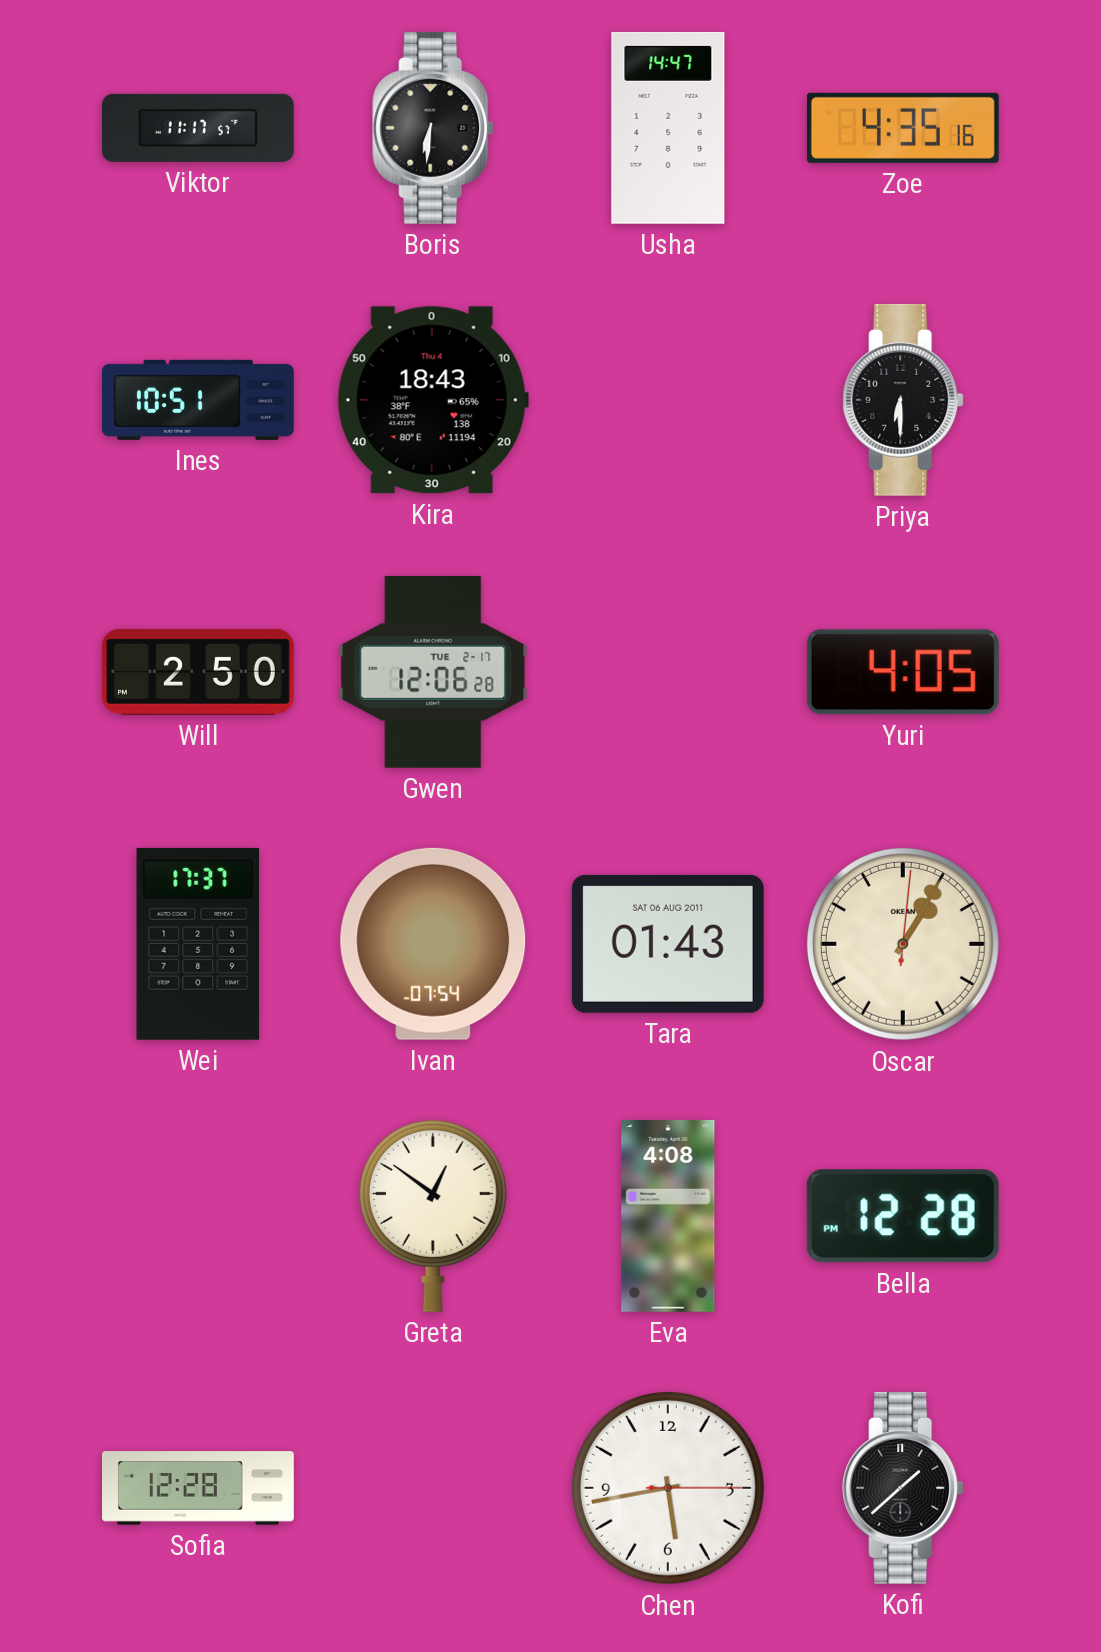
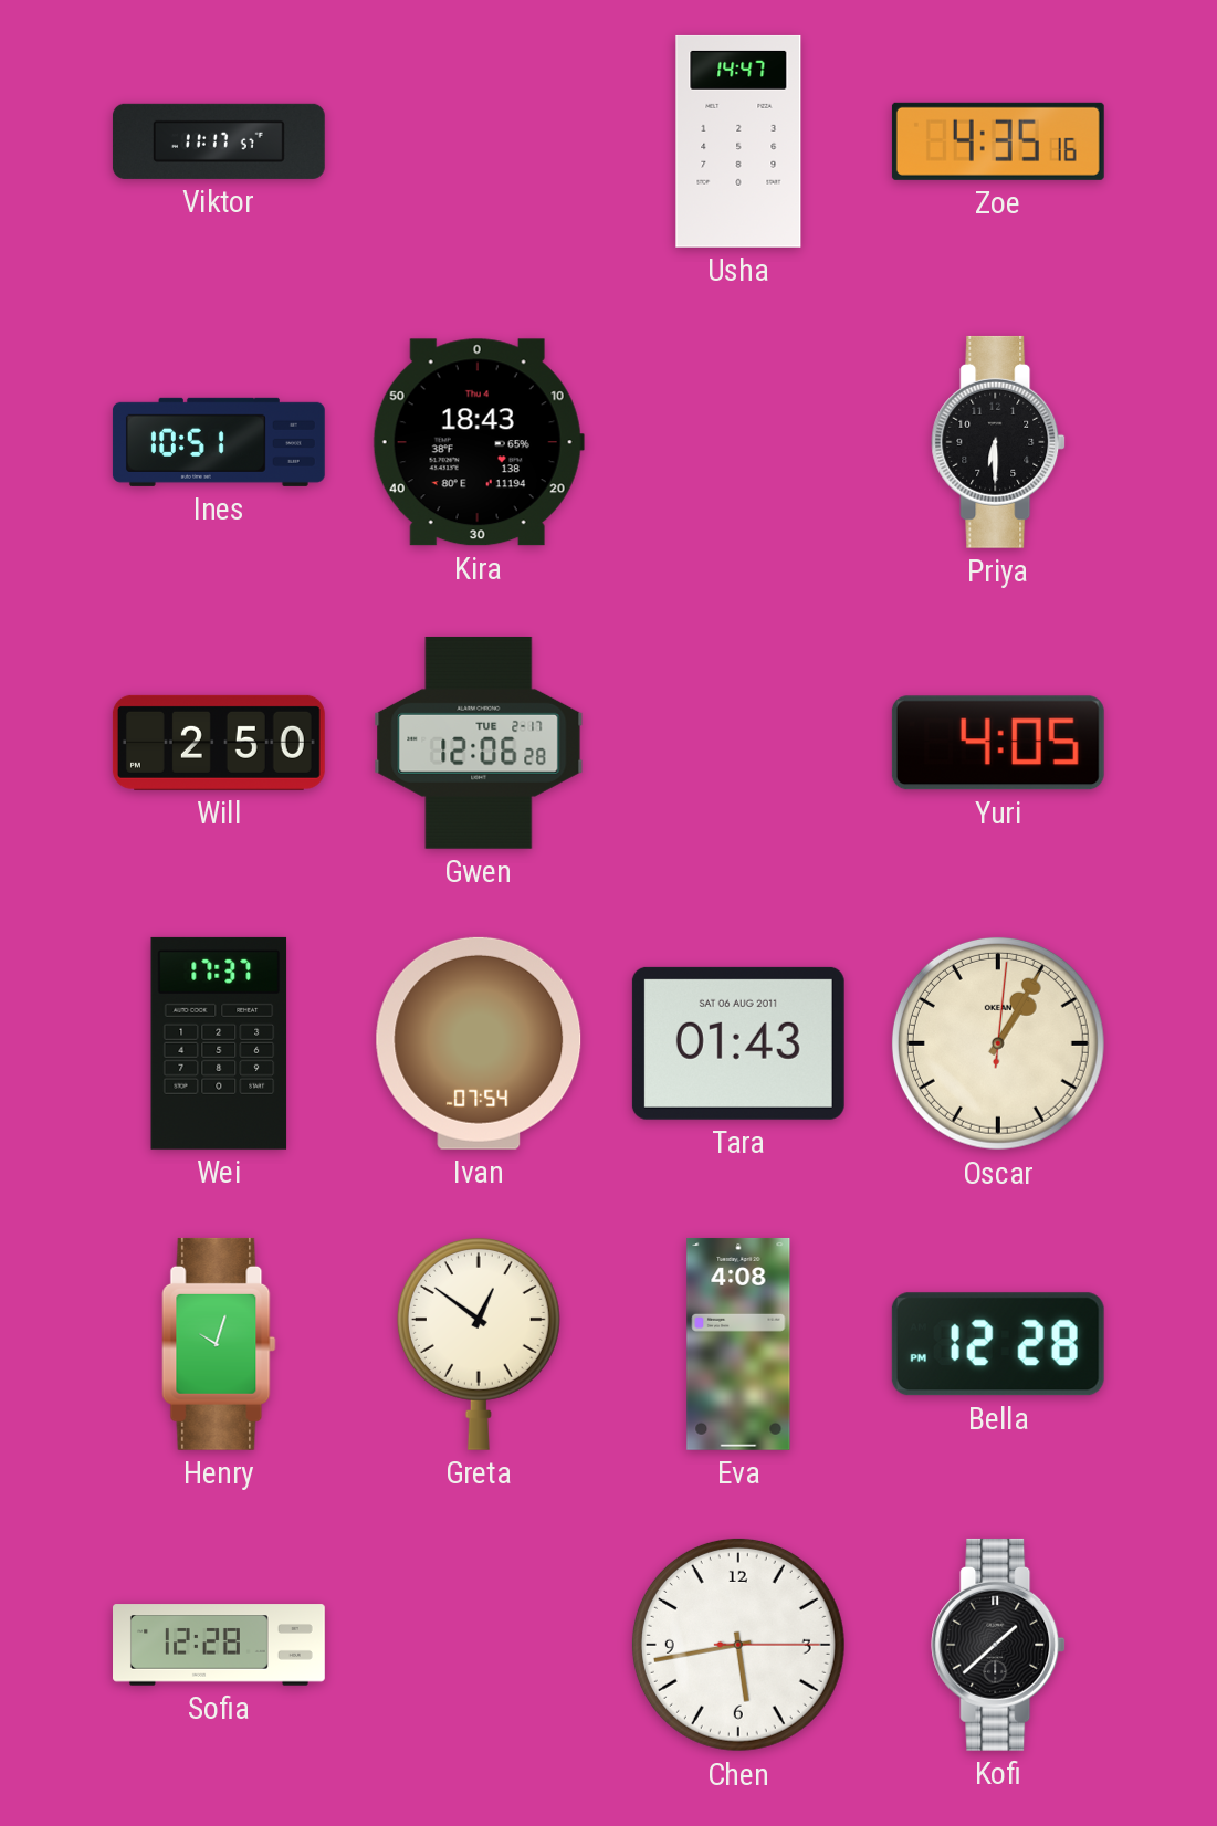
Boris: 6:31 -> none (433, 128)
Henry: none -> 10:03 (219, 1344)
